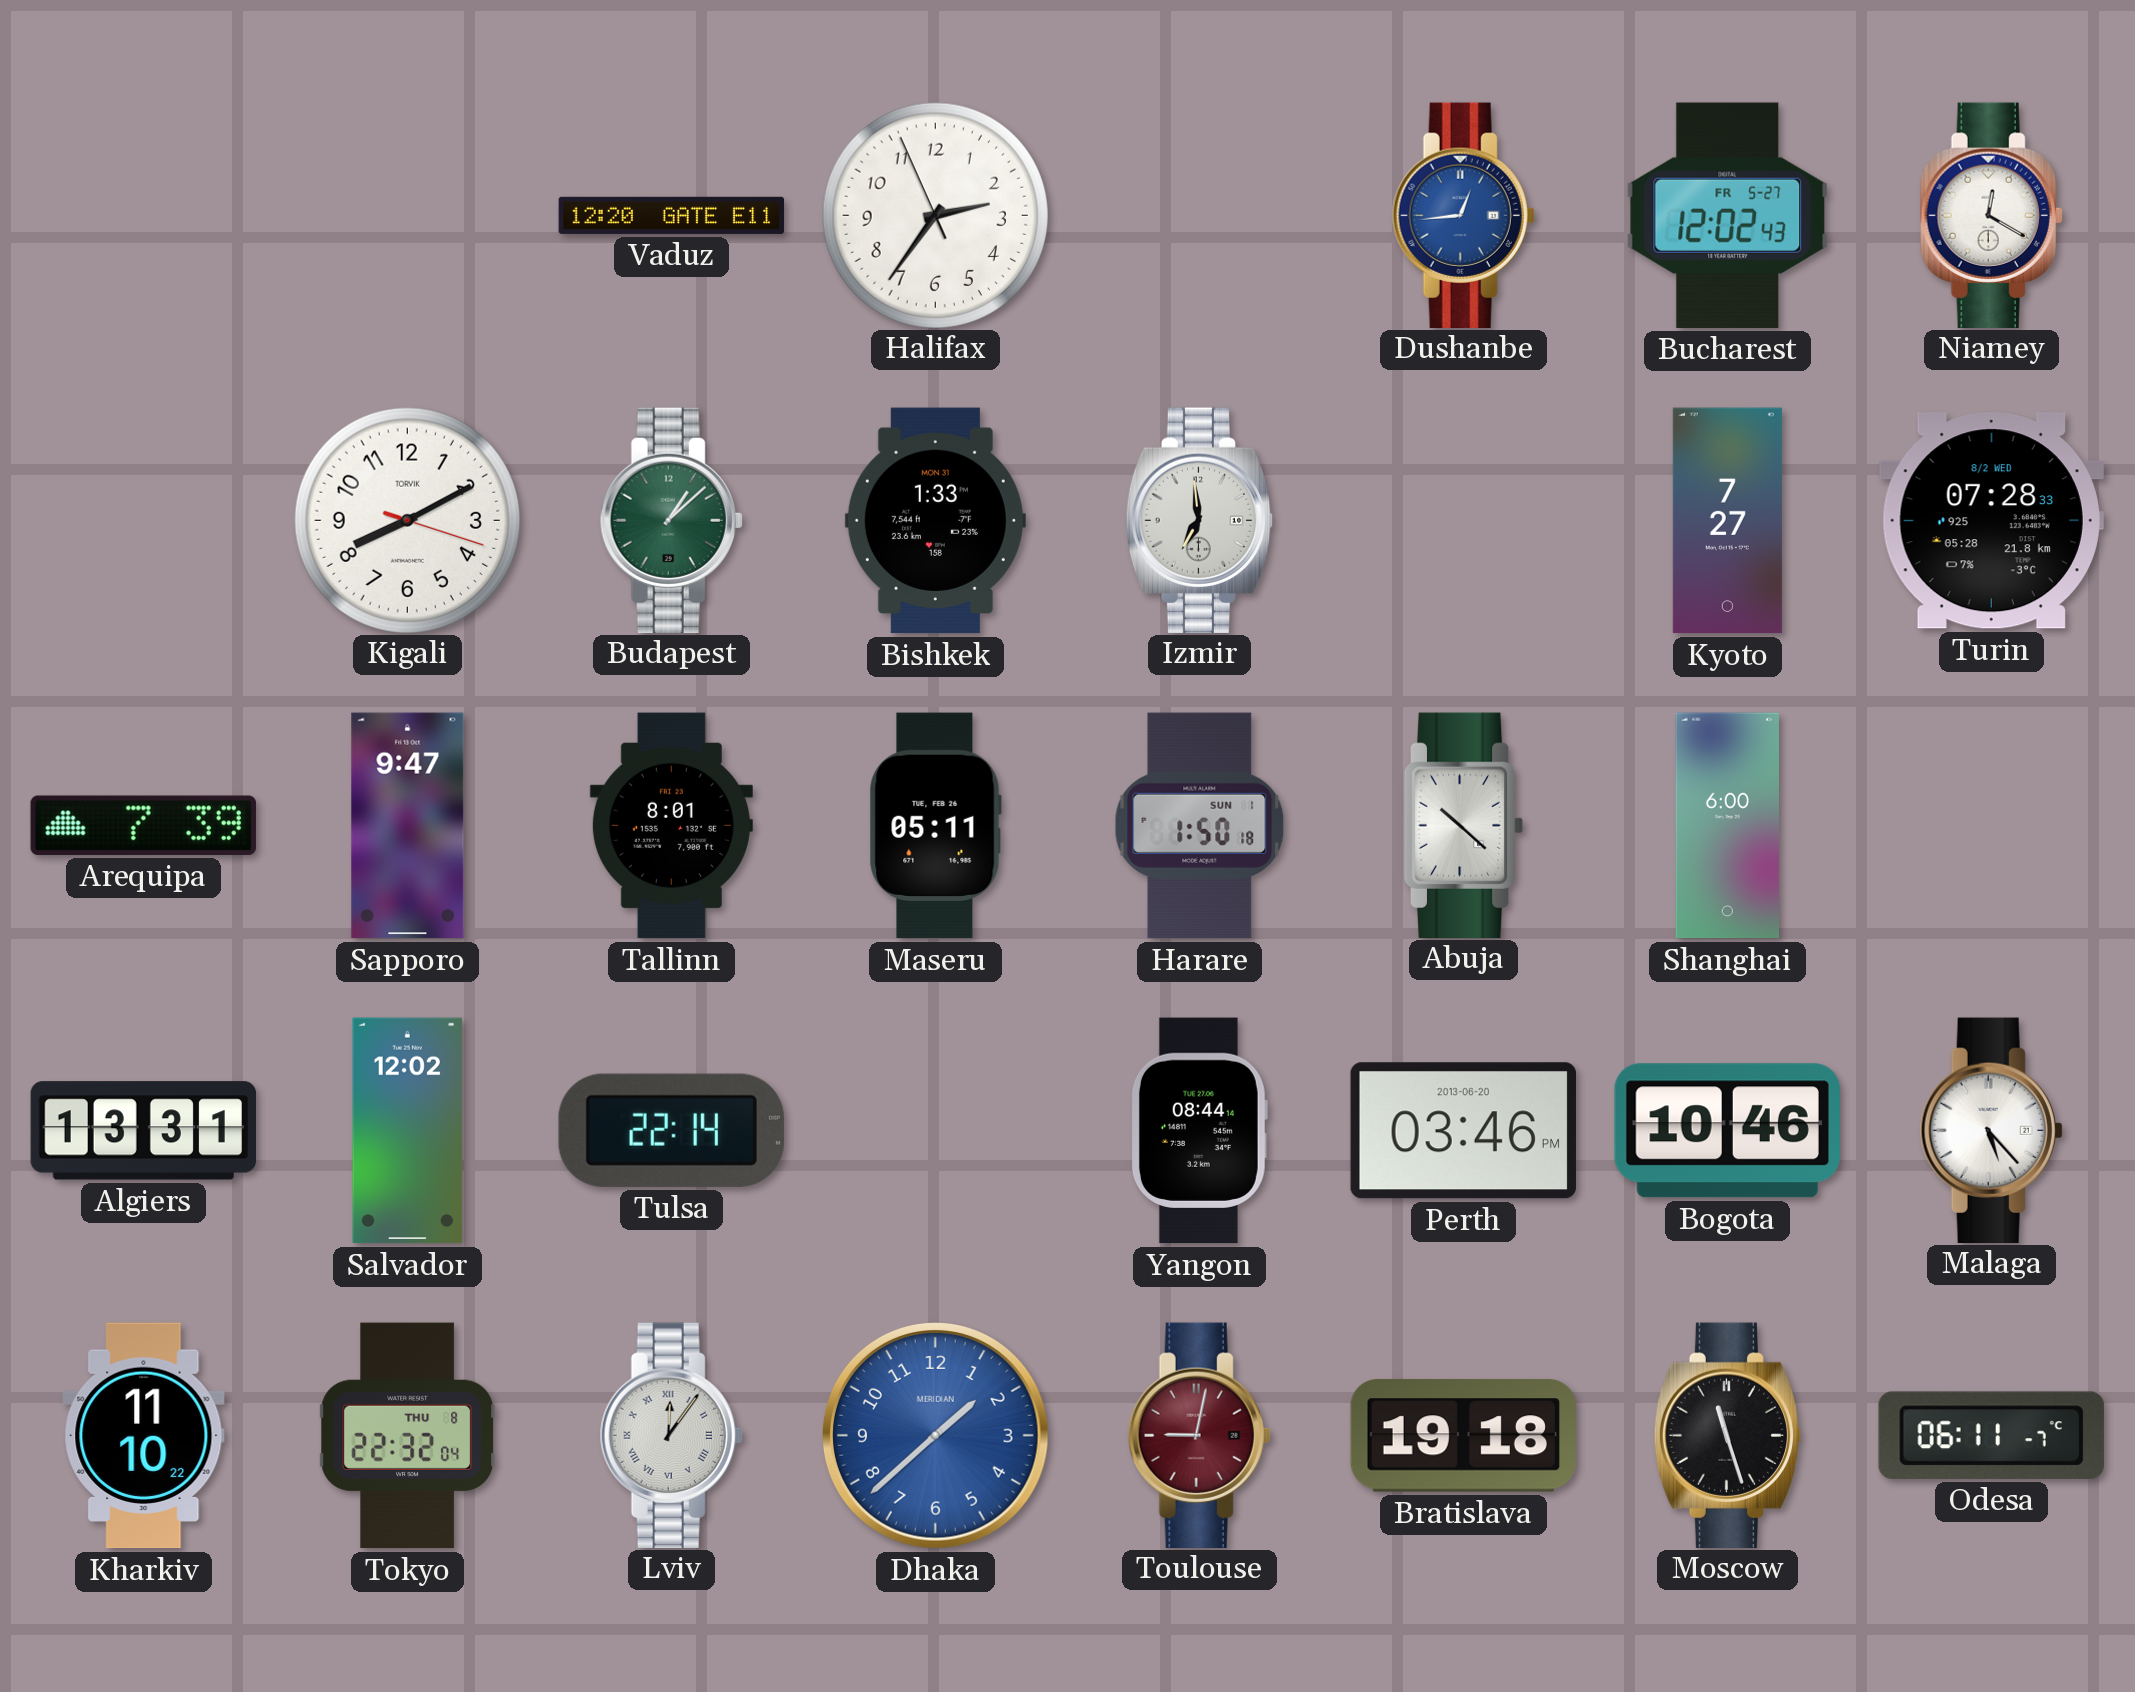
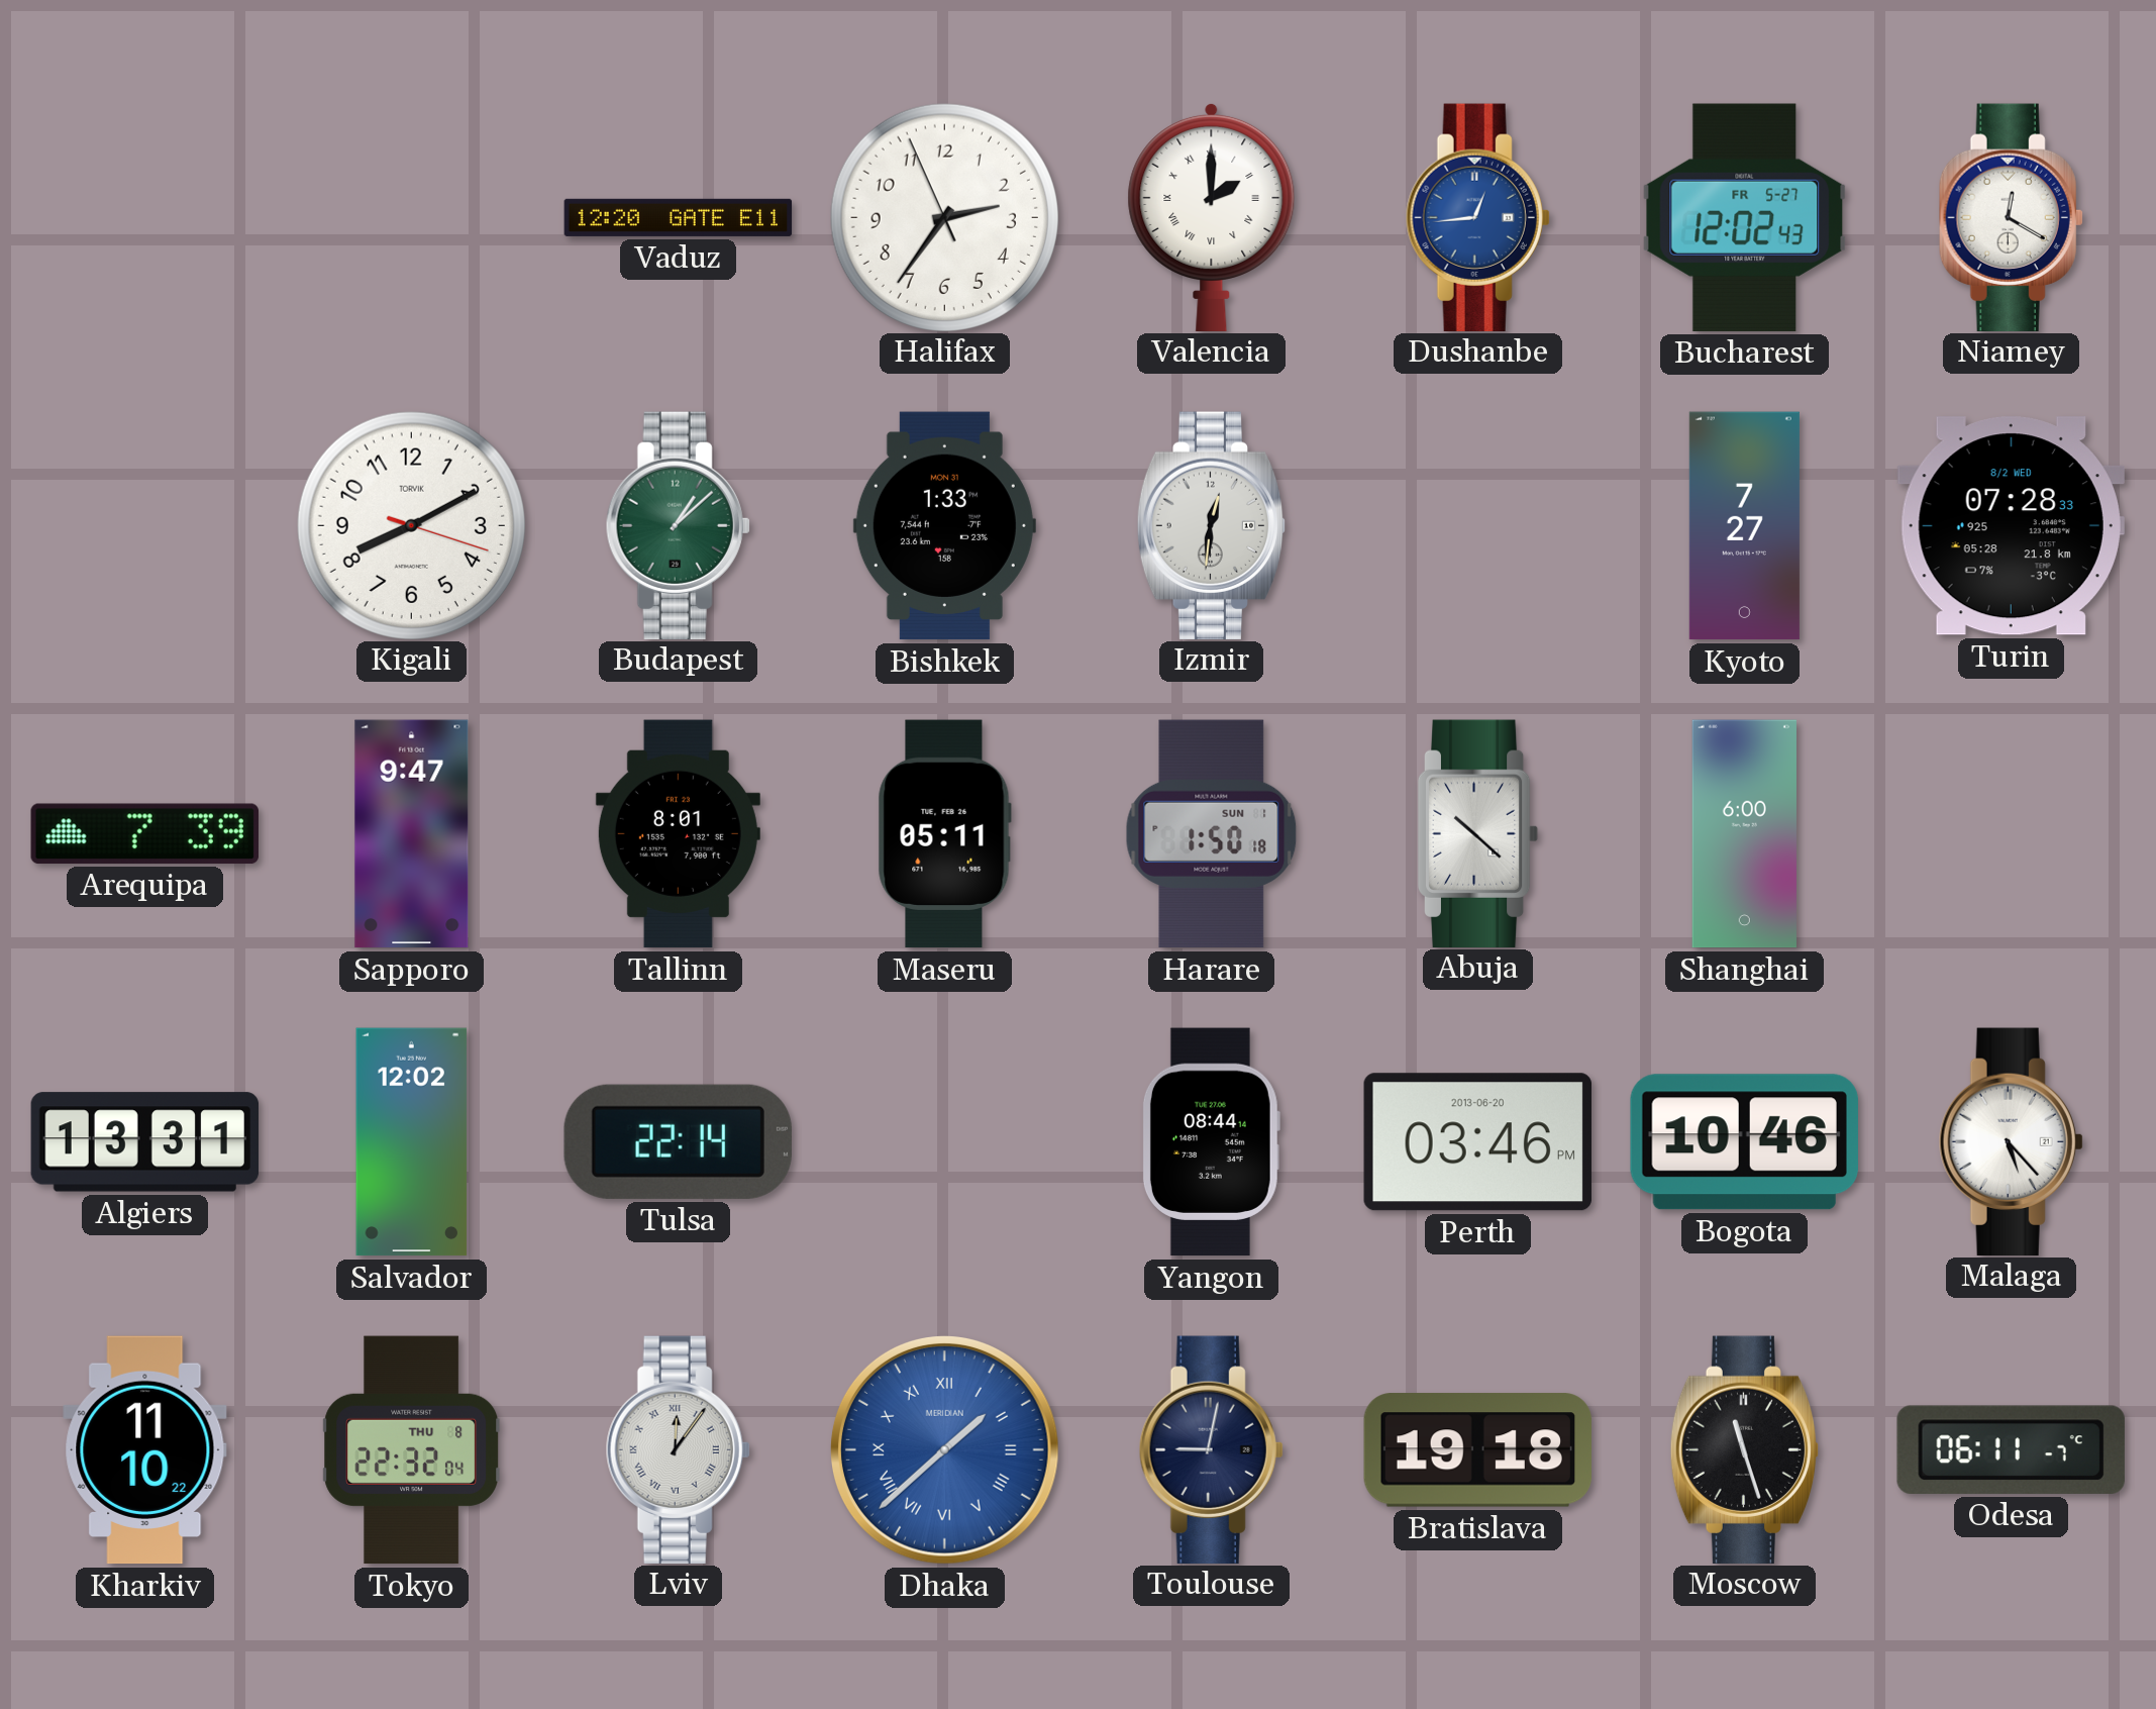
Valencia: none -> 2:00 (1212, 216)
Izmir: 6:59 -> 12:31 (1212, 525)
Dhaka numerals: Arabic -> Roman (944, 1449)
Toulouse dial: burgundy -> navy (1211, 1449)
